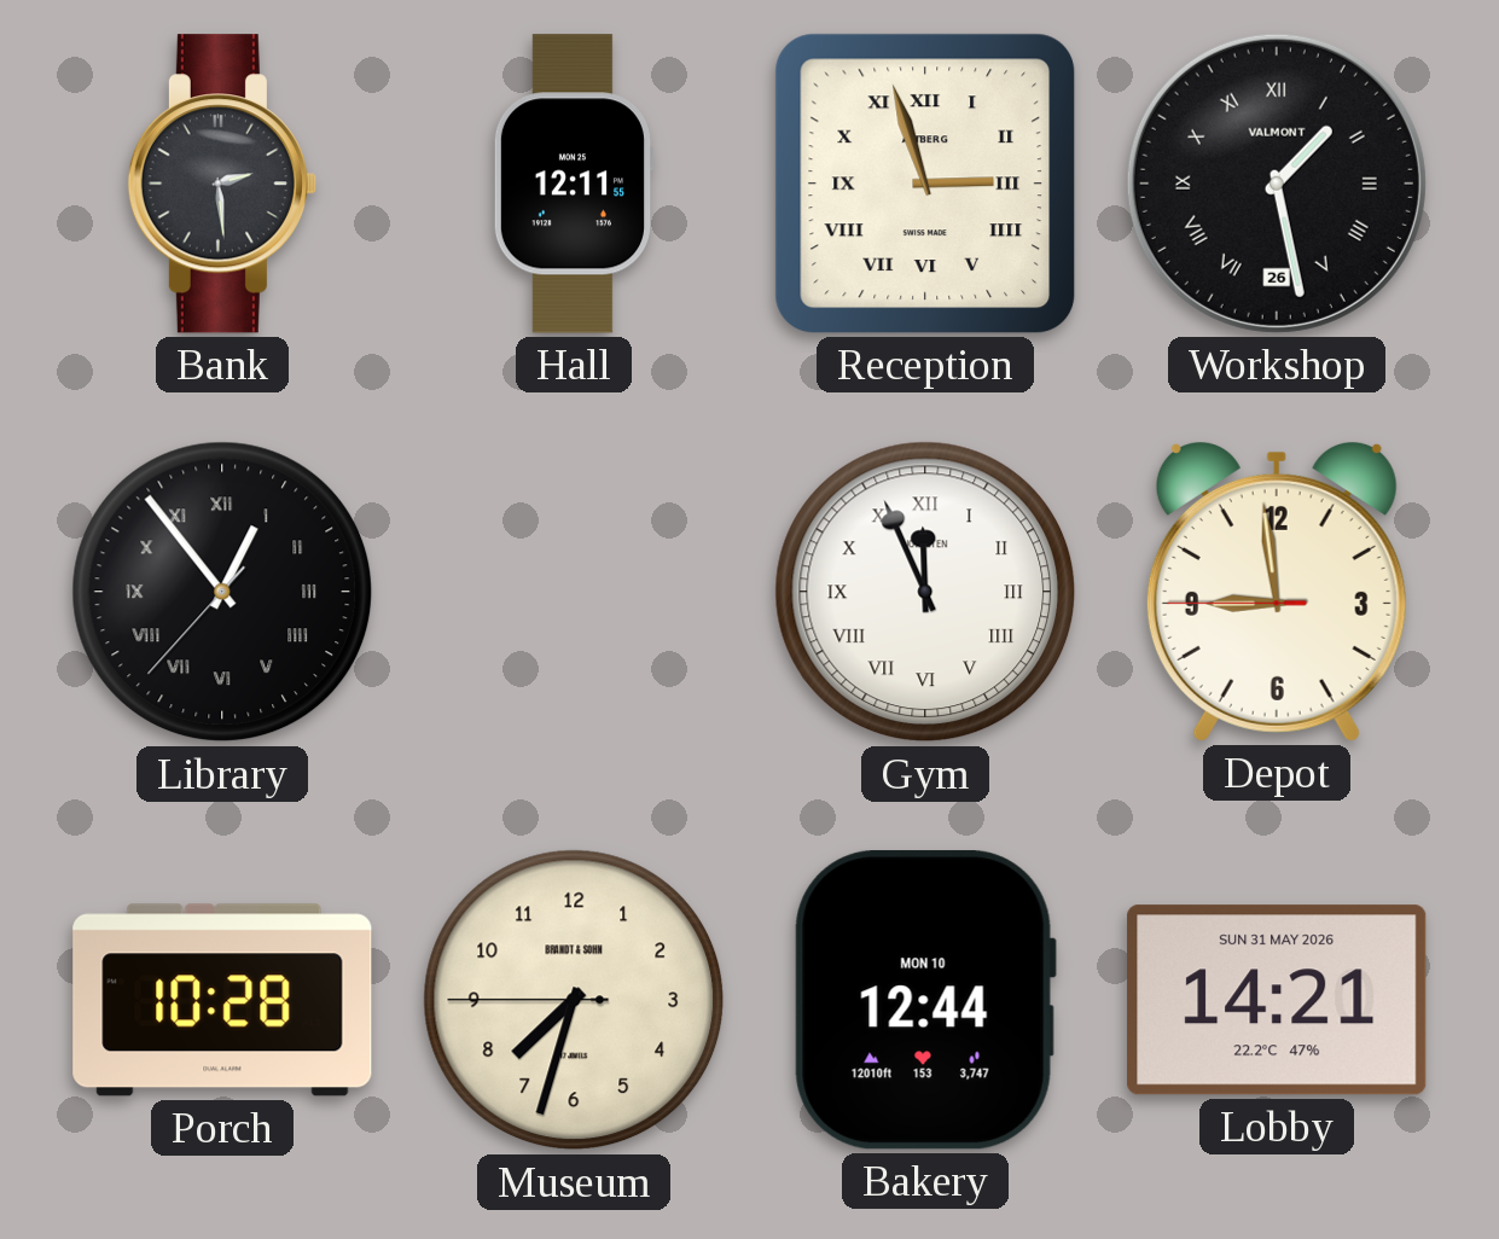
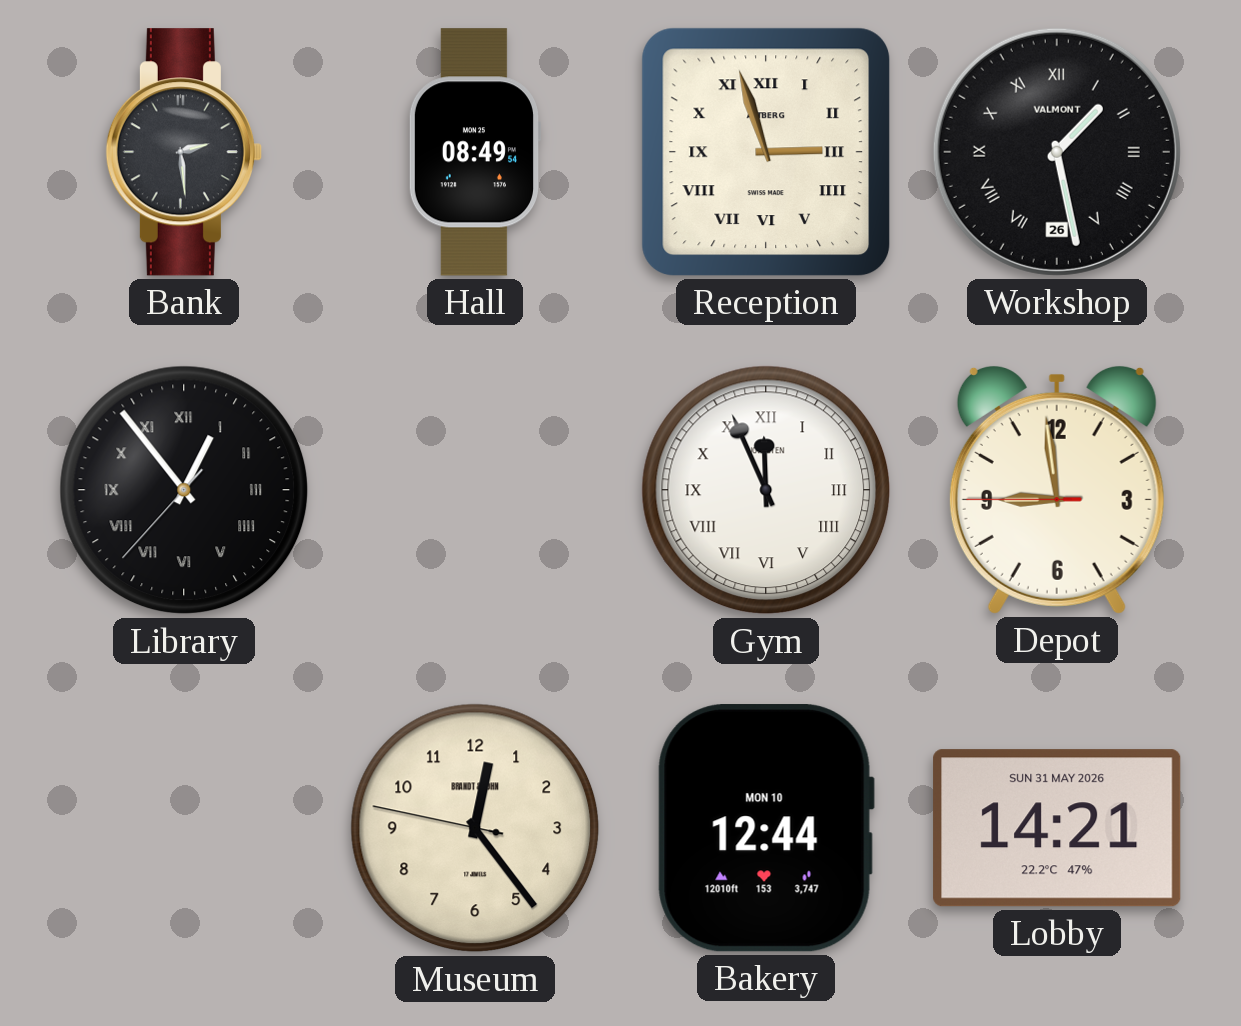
Hall: 12:11 -> 08:49 (474, 152)
Porch: 10:28 -> none (222, 1000)
Museum: 7:32 -> 12:23 (475, 828)
